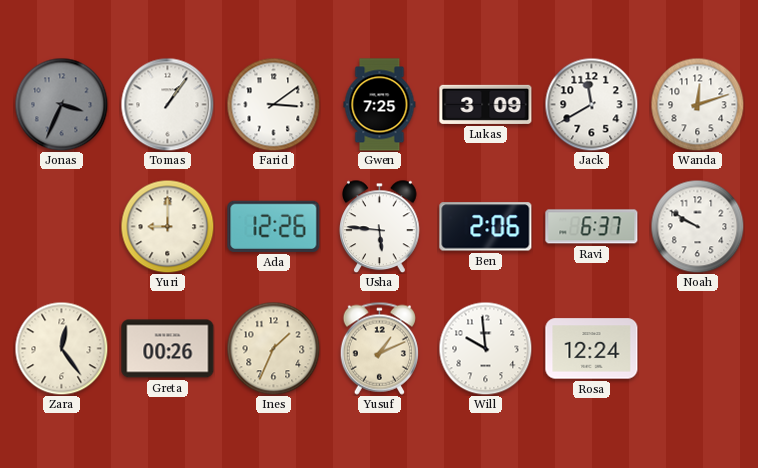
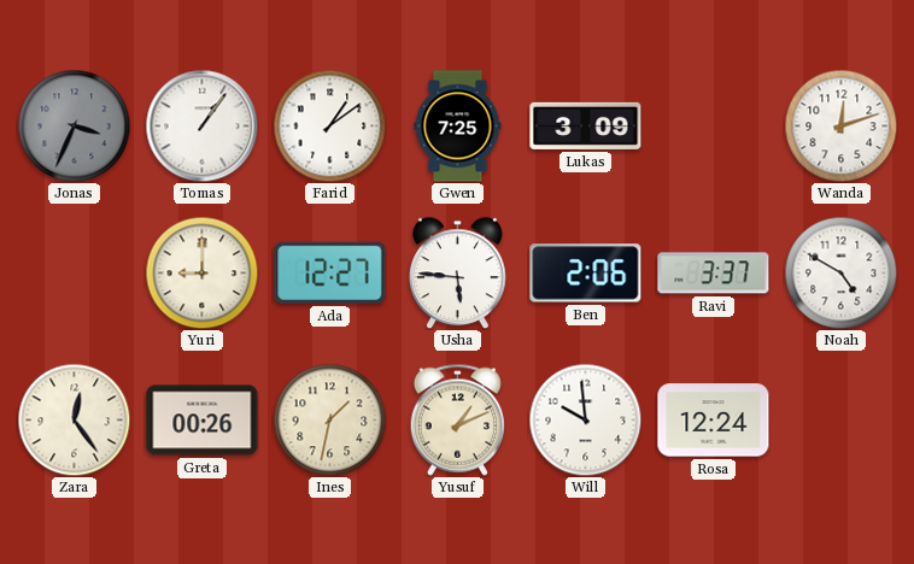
Farid: 3:09 -> 1:09 (329, 125)
Jack: 11:40 -> none (591, 104)
Ada: 12:26 -> 12:27 (330, 272)
Ravi: 6:37 -> 3:37 (714, 274)
Noah: 9:50 -> 4:50 (840, 272)
Ines: 1:34 -> 1:32 (329, 419)
